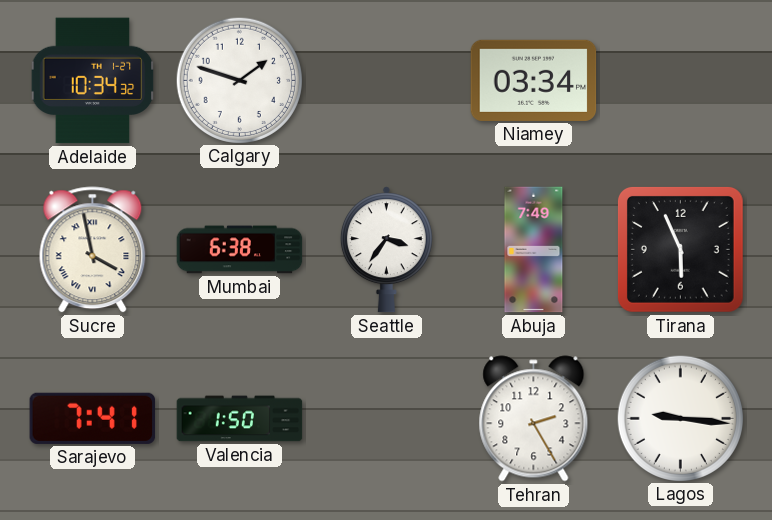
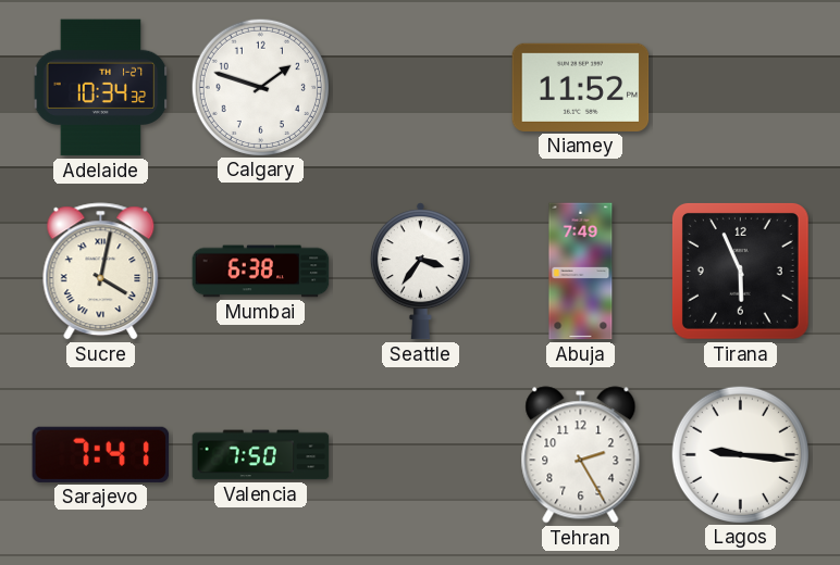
Niamey: 03:34 -> 11:52 (581, 87)
Sucre: 3:58 -> 4:02 (101, 272)
Valencia: 1:50 -> 7:50 (261, 455)
